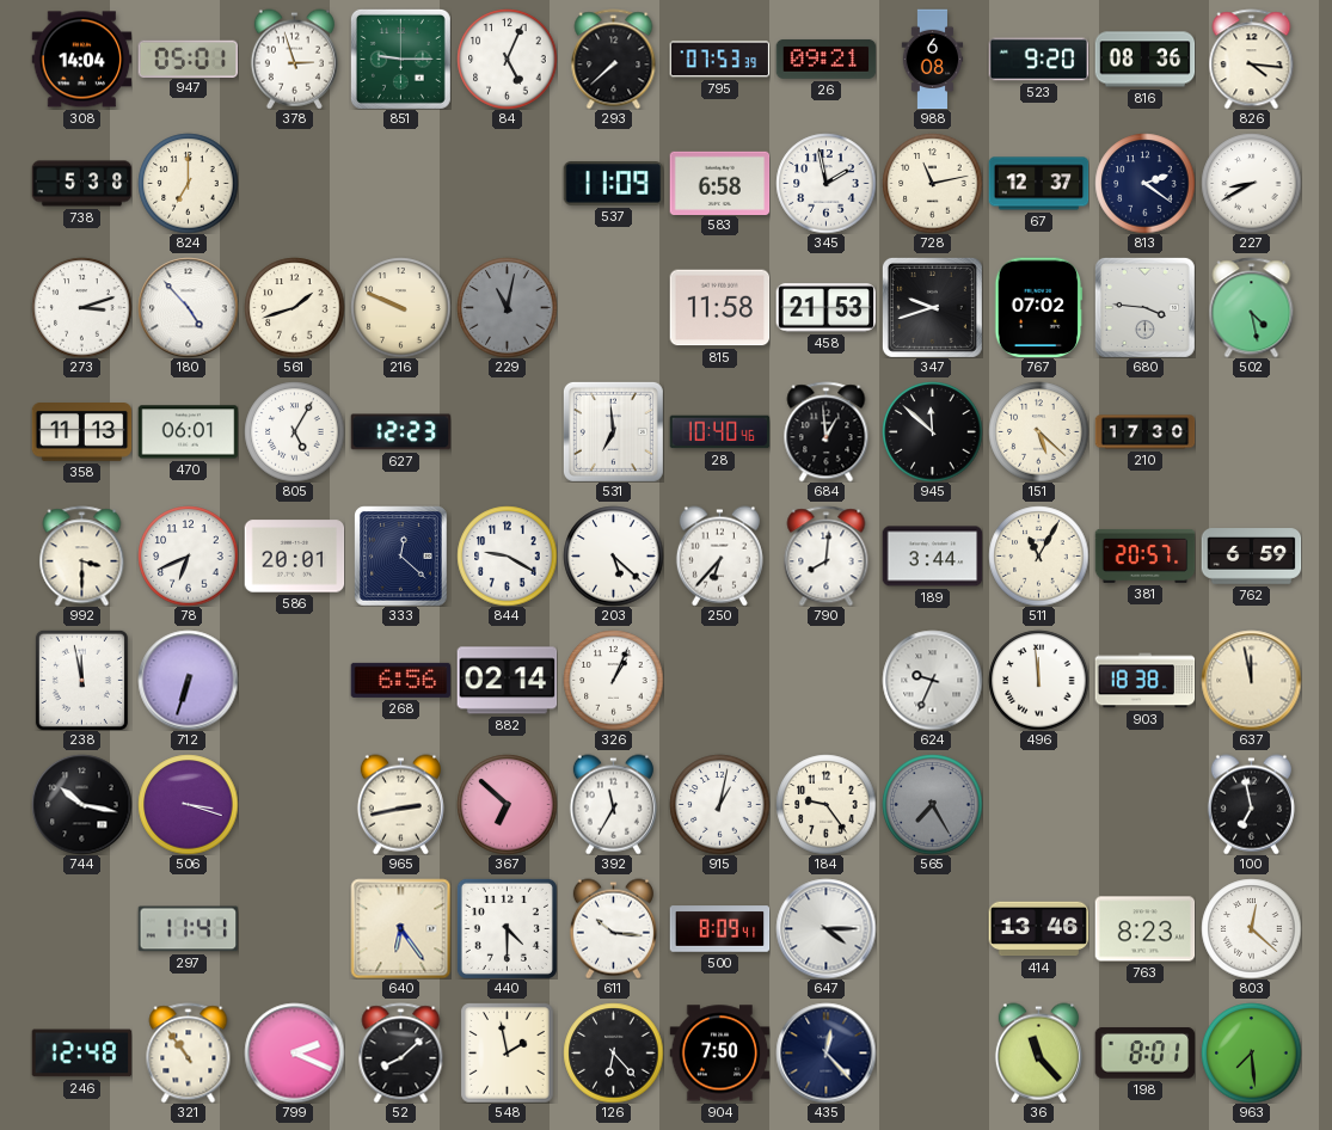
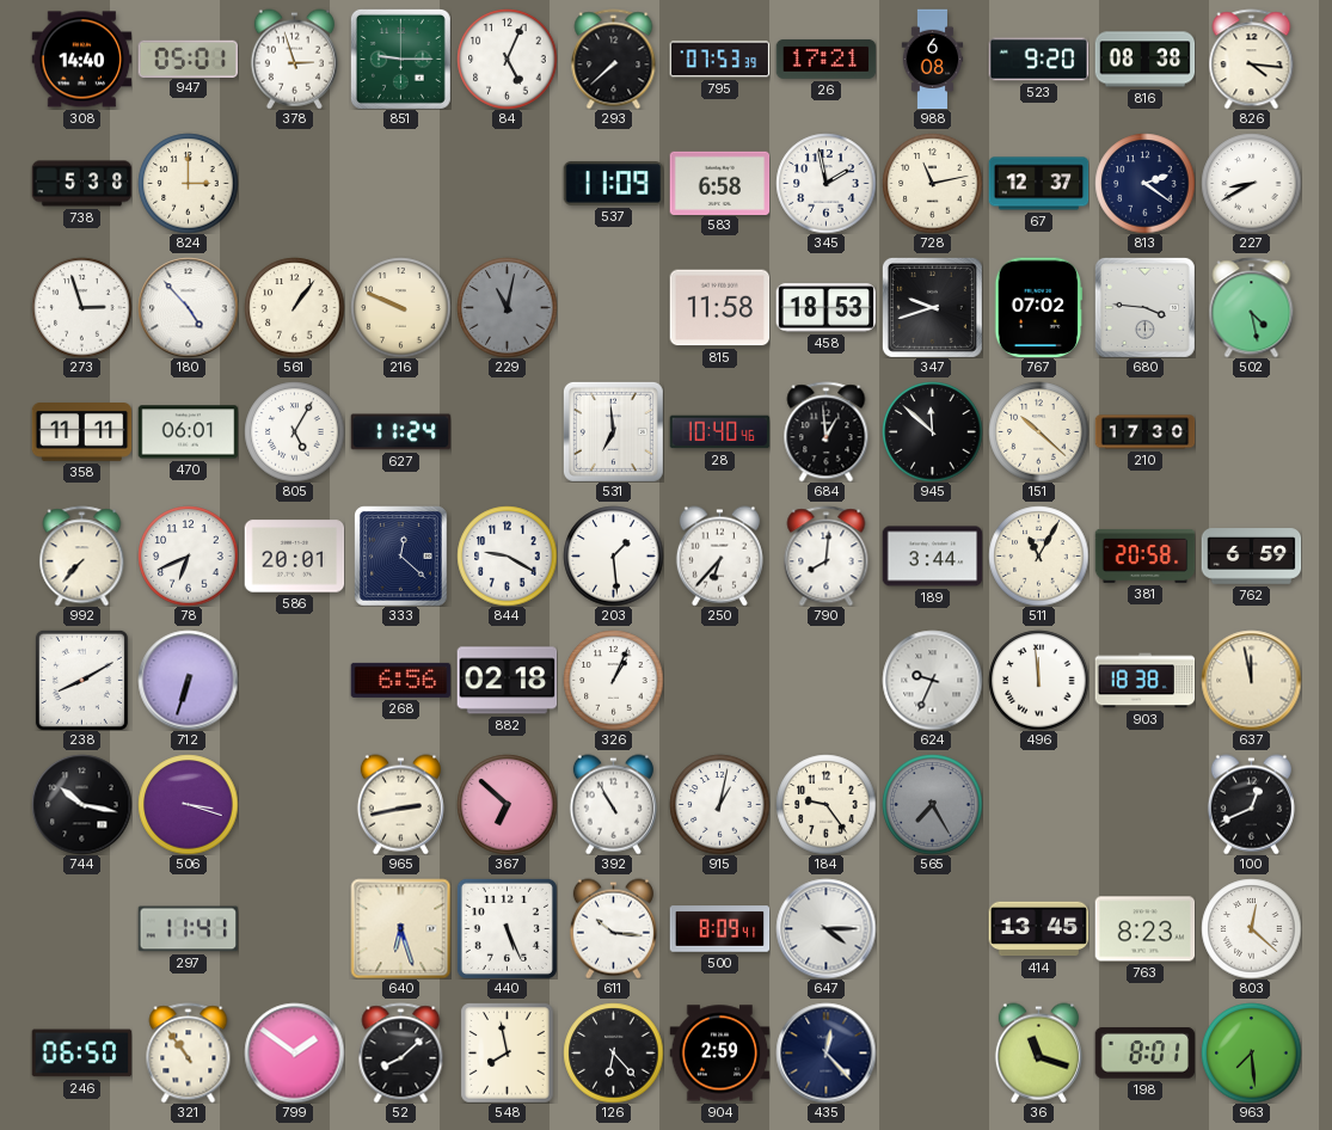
308: 14:04 -> 14:40 (81, 60)
26: 09:21 -> 17:21 (825, 60)
816: 08:36 -> 08:38 (1144, 60)
824: 7:00 -> 3:00 (188, 183)
273: 3:12 -> 2:57 (81, 307)
561: 1:42 -> 1:06 (294, 307)
458: 21:53 -> 18:53 (825, 308)
358: 11:13 -> 11:11 (81, 432)
627: 12:23 -> 11:24 (400, 432)
151: 5:22 -> 10:22 (1038, 431)
992: 3:30 -> 7:37 (82, 555)
203: 5:22 -> 1:29 (613, 555)
381: 20:57 -> 20:58 (1144, 555)
238: 11:58 -> 8:10 (81, 680)
882: 02:14 -> 02:18 (507, 681)
392: 11:35 -> 10:55 (613, 804)
100: 6:58 -> 12:41 (1251, 804)
640: 6:24 -> 6:27 (400, 928)
440: 4:30 -> 5:26 (507, 928)
414: 13:46 -> 13:45 (1038, 929)
246: 12:48 -> 06:50 (81, 1054)
799: 2:19 -> 1:51 (294, 1052)
548: 1:58 -> 7:58 (508, 1052)
904: 7:50 -> 2:59 (719, 1054)
36: 11:23 -> 11:18 (1038, 1052)
